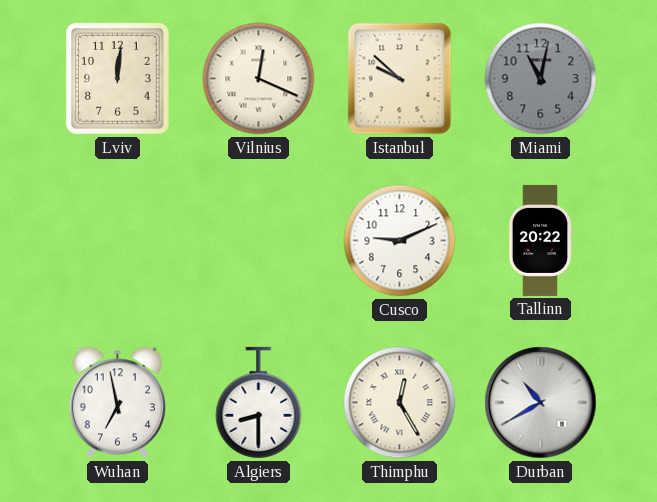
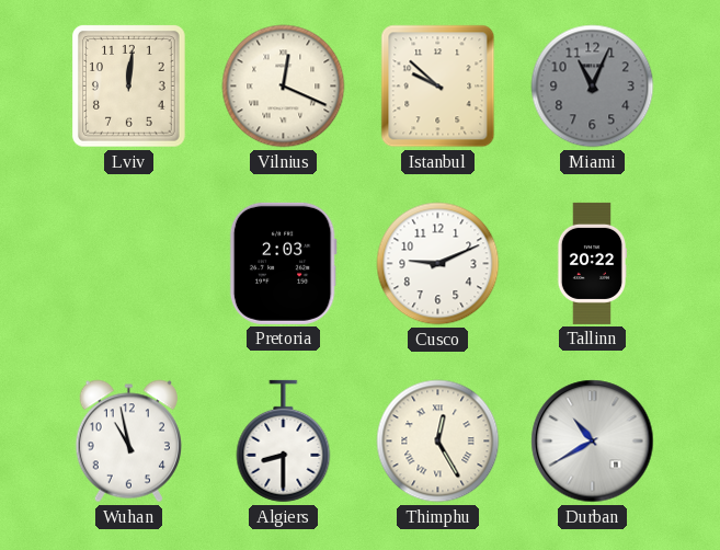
Miami: 11:02 -> 11:04 (593, 87)
Pretoria: none -> 2:03 (283, 263)
Wuhan: 6:58 -> 10:58 (128, 442)
